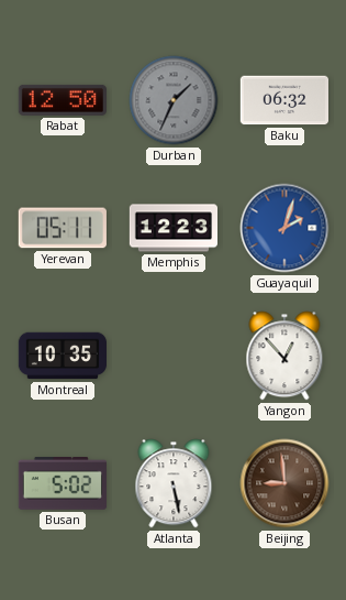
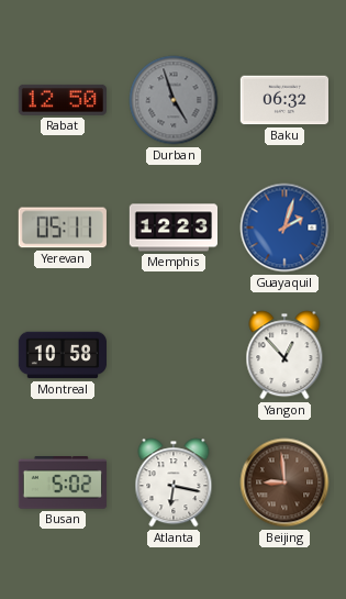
Durban: 1:34 -> 4:57 (174, 100)
Montreal: 10:35 -> 10:58 (62, 355)
Atlanta: 5:28 -> 6:17 (174, 482)
